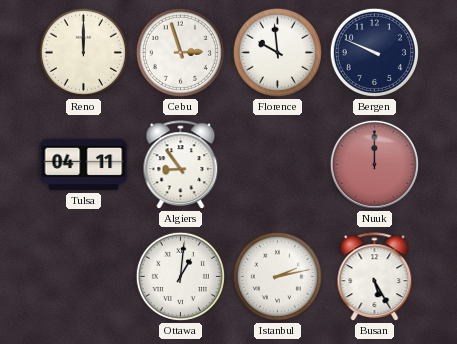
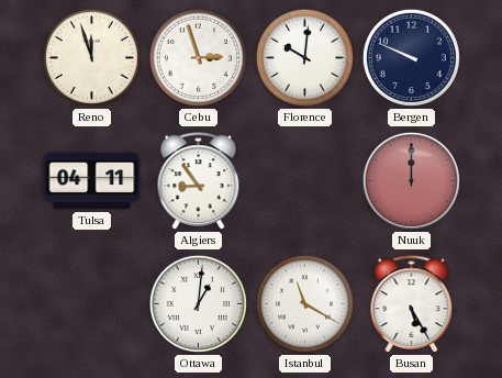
Reno: 12:00 -> 11:57 (91, 57)
Florence: 9:59 -> 10:01 (304, 57)
Istanbul: 2:13 -> 11:20 (304, 303)
